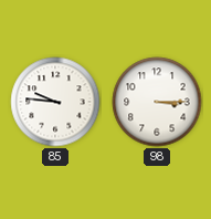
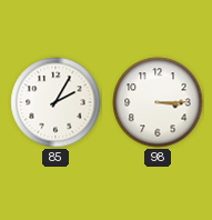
85: 9:46 -> 2:05 (55, 102)
